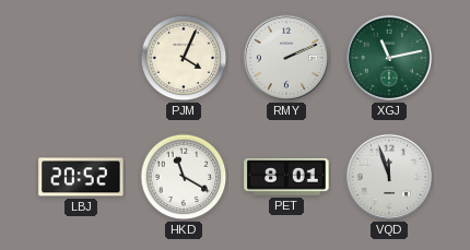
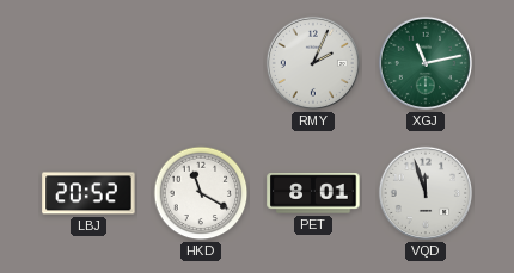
PJM: 4:04 -> none (184, 58)
RMY: 2:11 -> 2:04 (313, 63)
